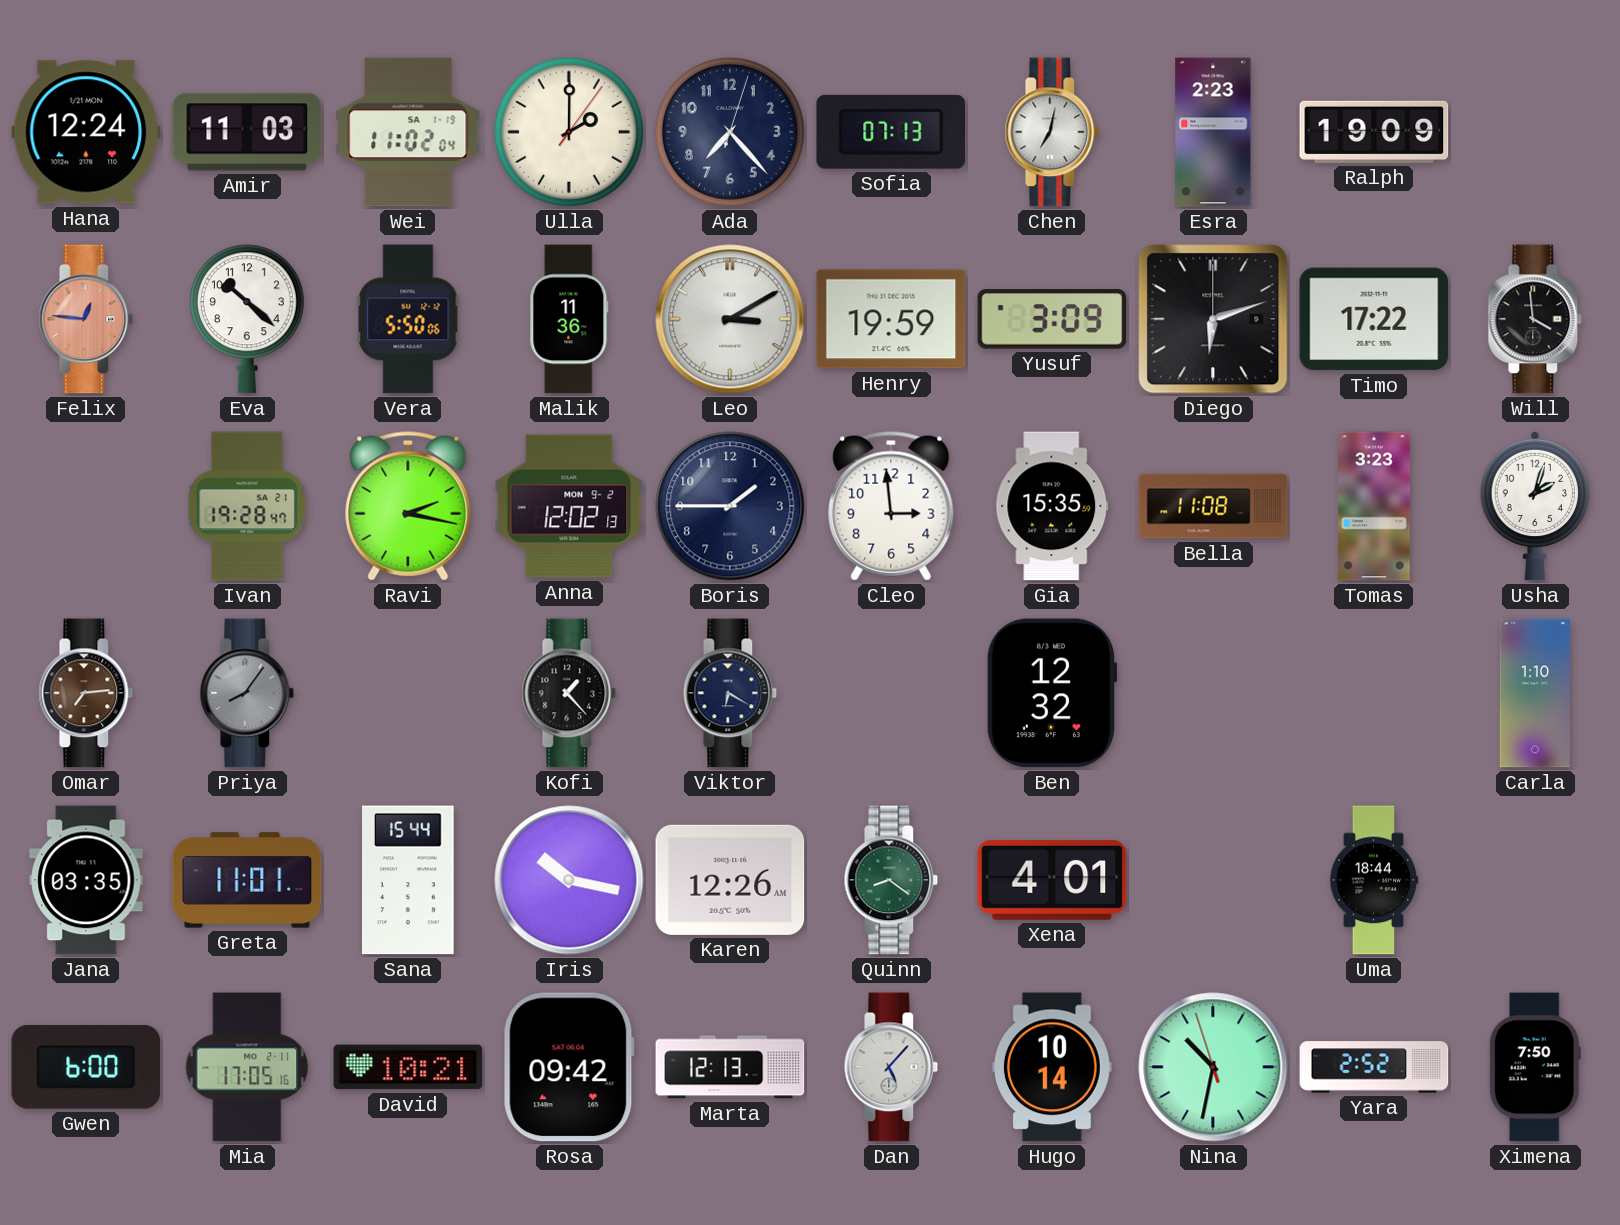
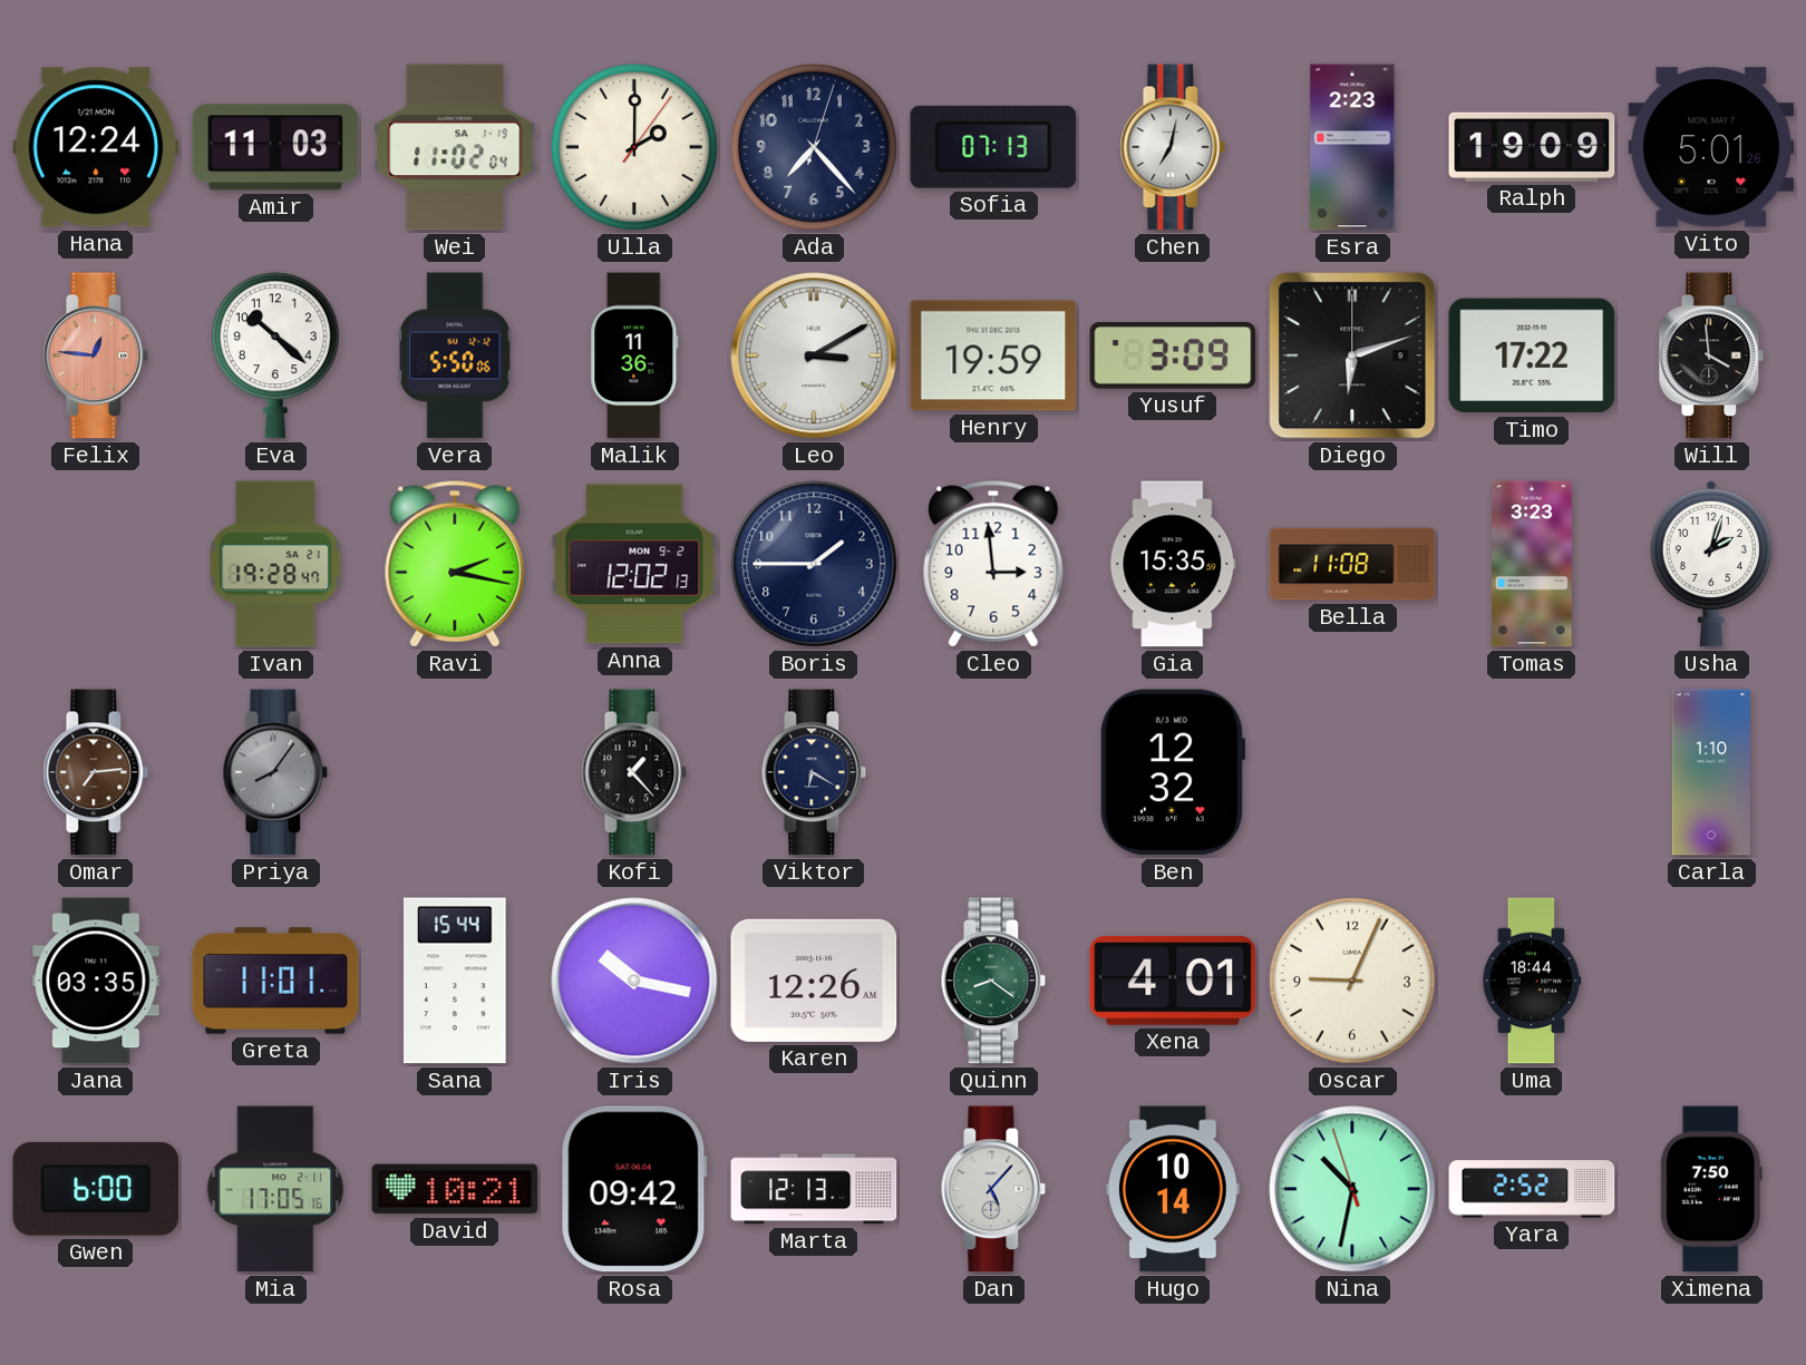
Vito: none -> 5:01 (1711, 147)
Oscar: none -> 9:04 (1352, 981)
